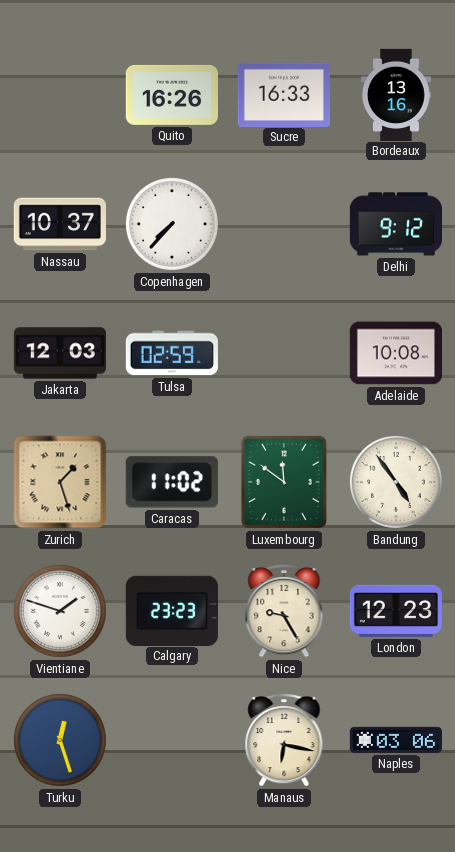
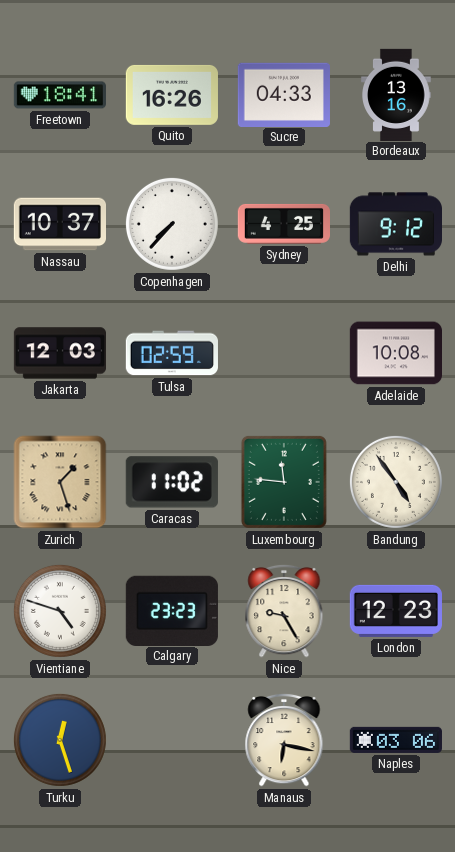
Freetown: none -> 18:41 (60, 95)
Sucre: 16:33 -> 04:33 (284, 94)
Sydney: none -> 4:25 (283, 224)
Luxembourg: 11:51 -> 11:46 (284, 482)
Vientiane: 1:48 -> 4:48 (60, 611)
